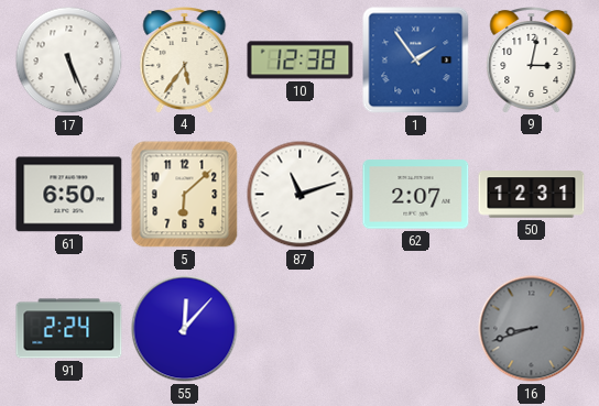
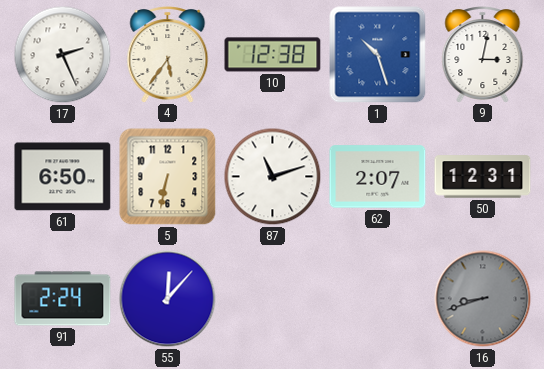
17: 5:26 -> 2:26 (63, 55)
1: 1:54 -> 10:27 (378, 55)
5: 6:08 -> 6:32 (168, 177)
